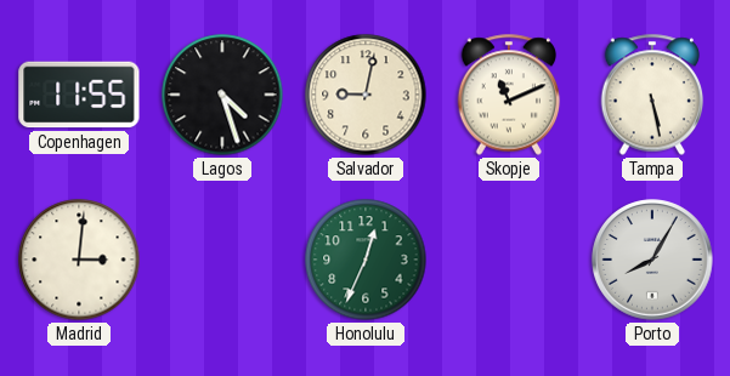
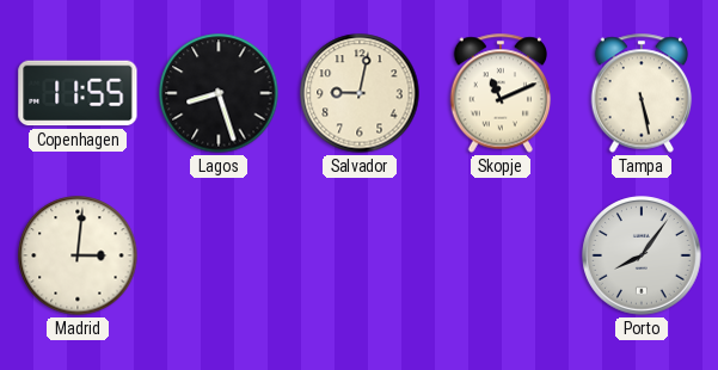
Lagos: 4:27 -> 8:27 (219, 93)
Honolulu: 12:34 -> none (366, 260)
Porto: 8:05 -> 8:06 (642, 255)
